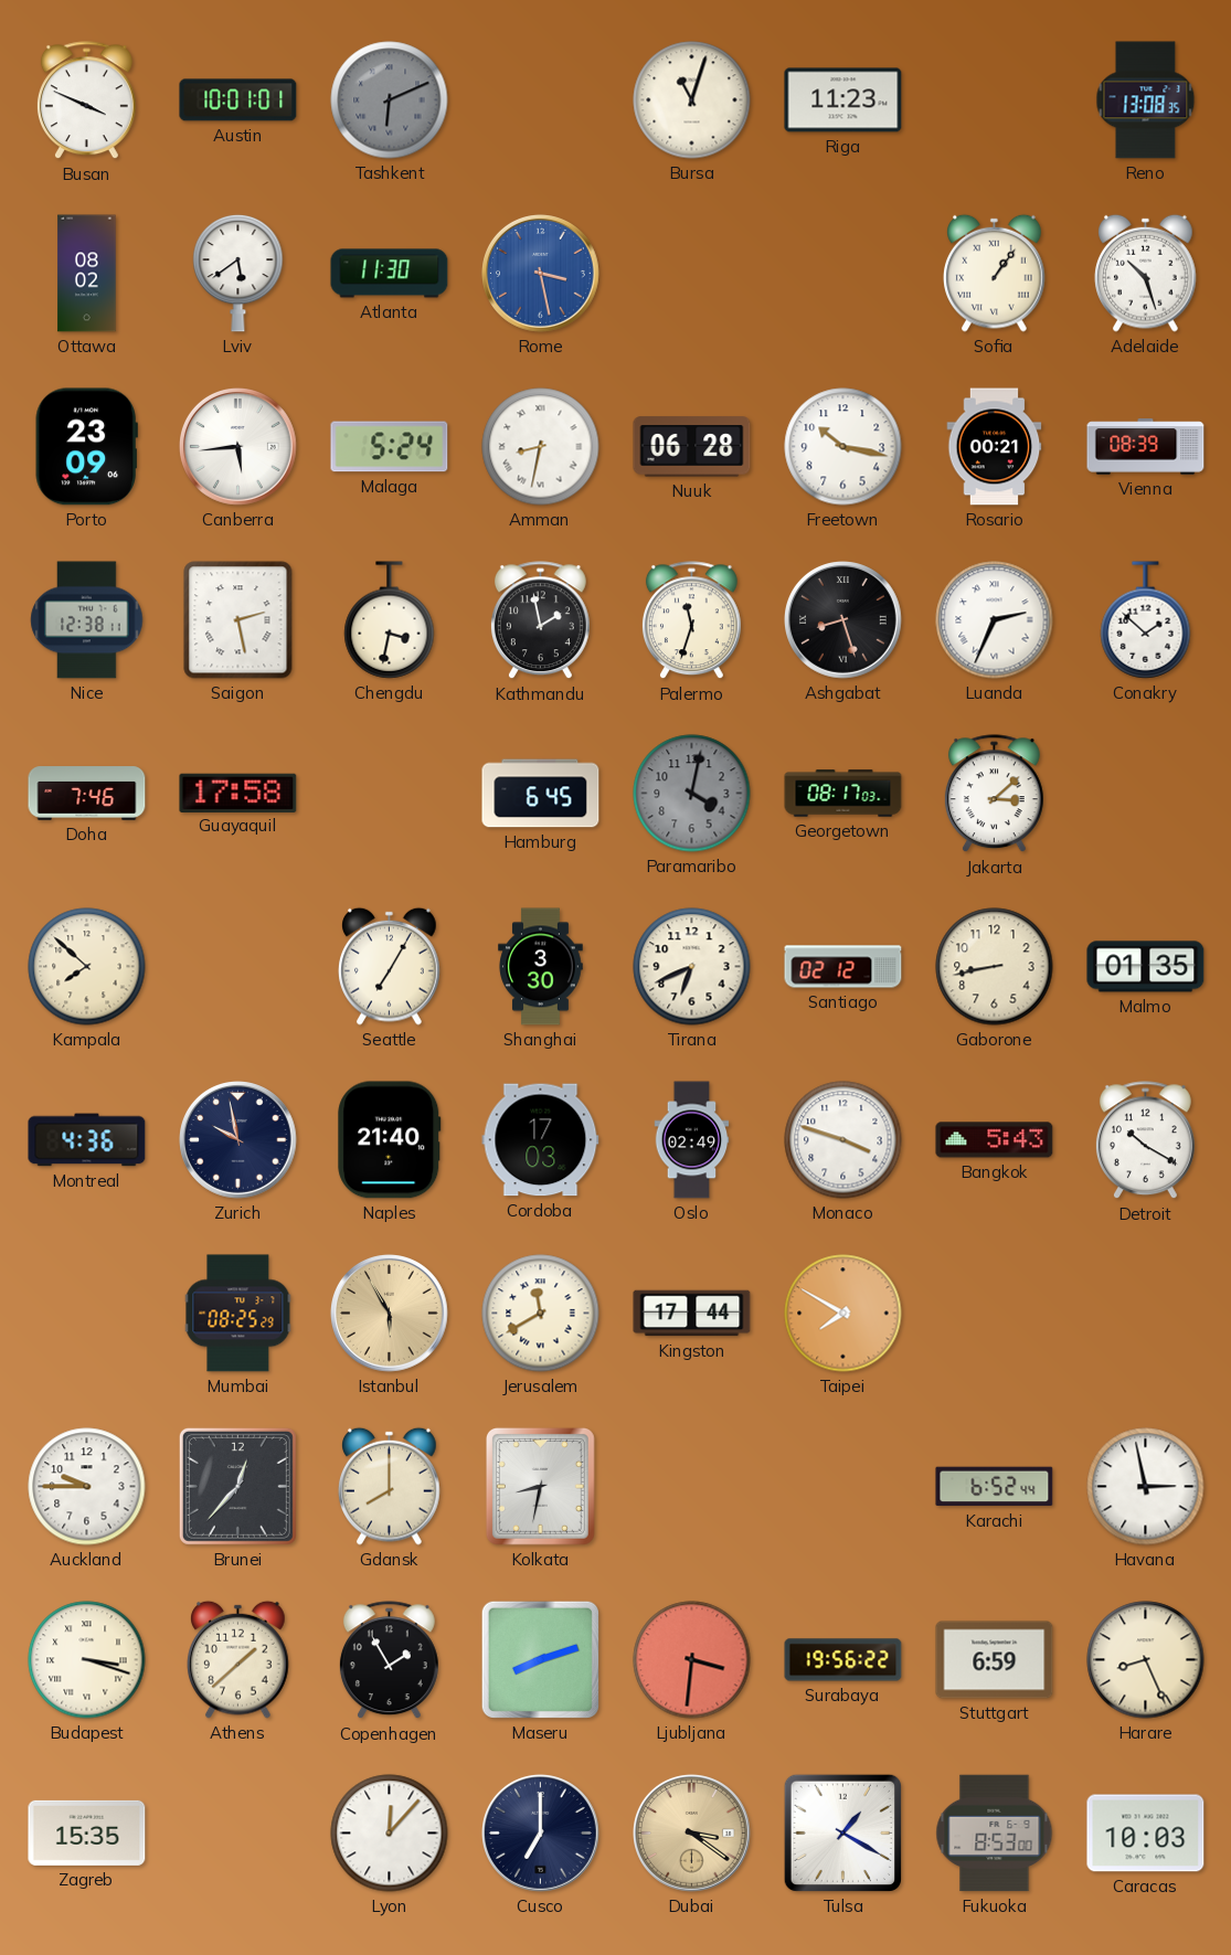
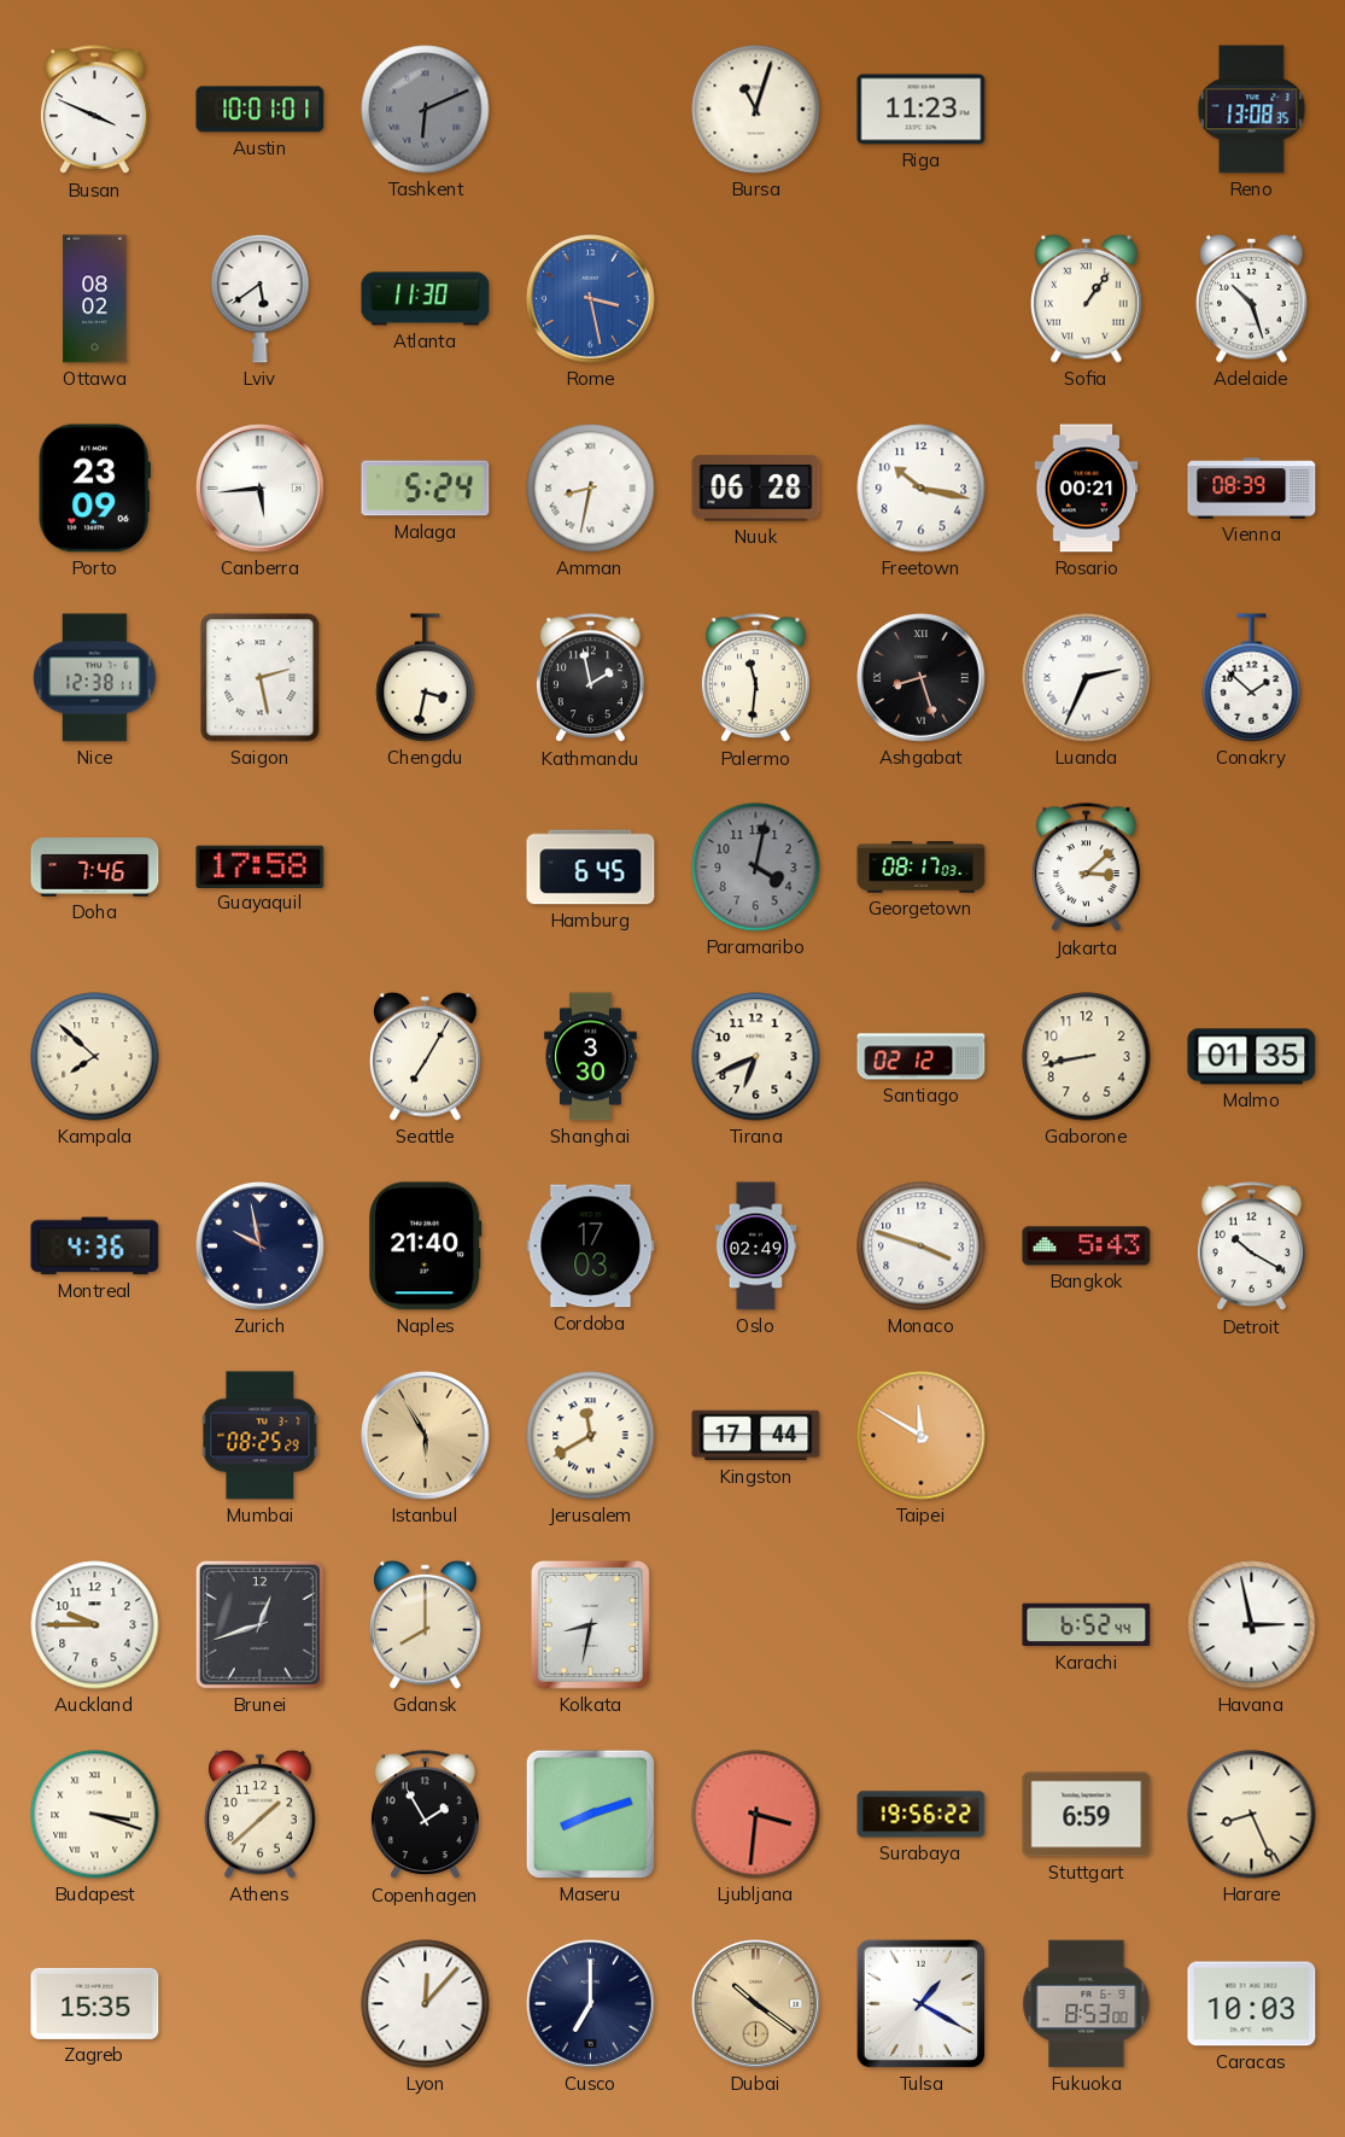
Palermo: 11:33 -> 11:31 (755, 678)
Taipei: 7:50 -> 11:50 (922, 1436)
Brunei: 12:37 -> 12:42 (259, 1624)
Dubai: 3:21 -> 10:21 (756, 2004)
